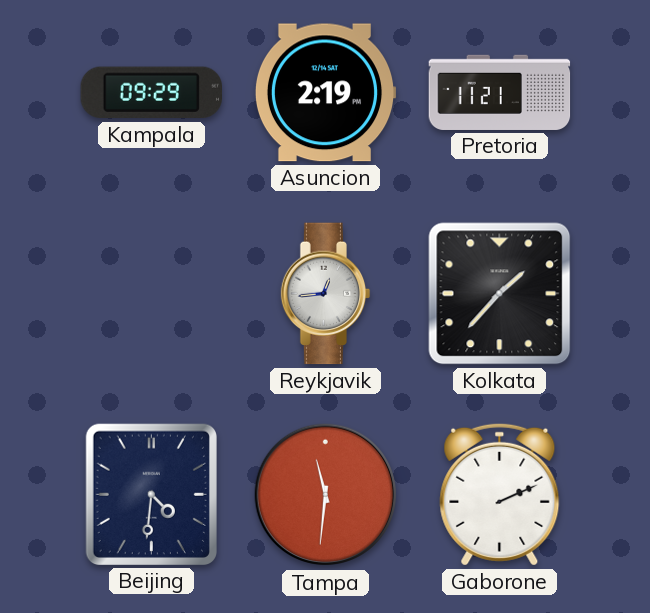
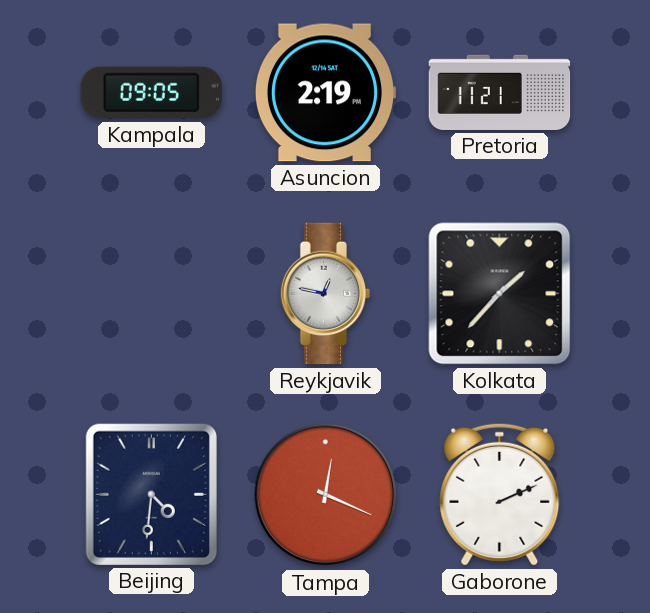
Kampala: 09:29 -> 09:05 (151, 93)
Reykjavik: 12:44 -> 12:47 (326, 294)
Tampa: 11:31 -> 12:19 (326, 495)
